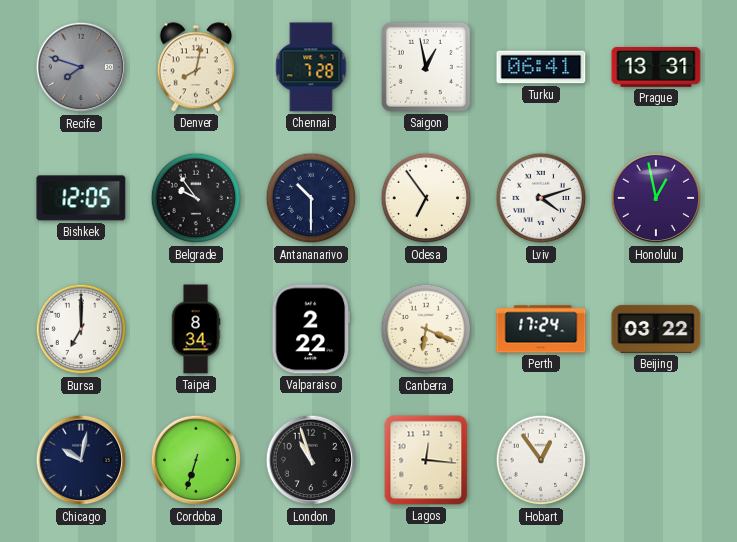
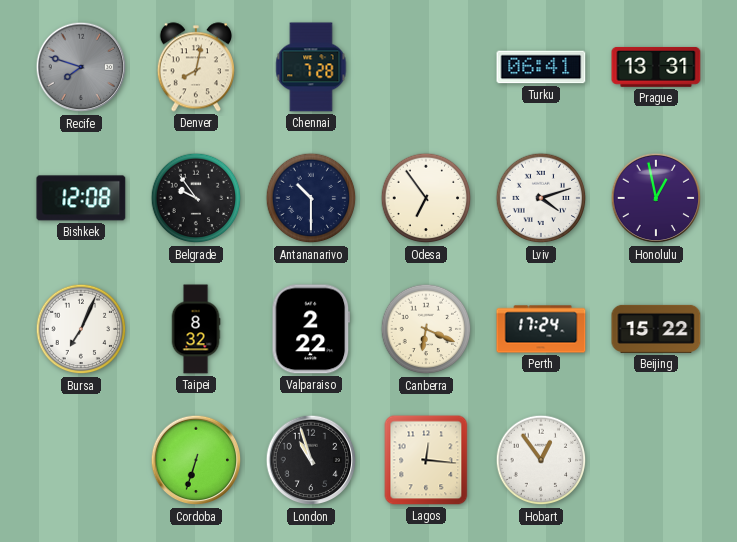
Saigon: 12:58 -> none (426, 67)
Bishkek: 12:05 -> 12:08 (81, 198)
Bursa: 7:00 -> 7:04 (81, 329)
Taipei: 8:34 -> 8:32 (196, 329)
Beijing: 03:22 -> 15:22 (656, 329)
Chicago: 10:02 -> none (81, 460)
